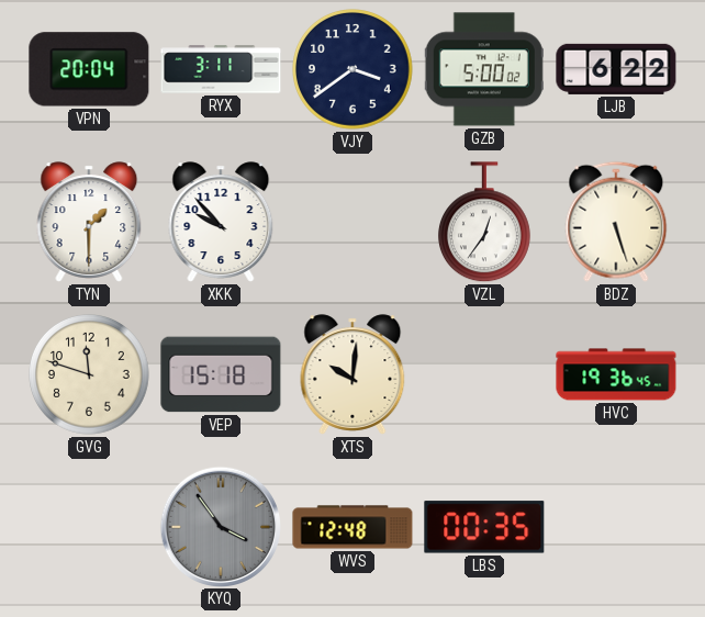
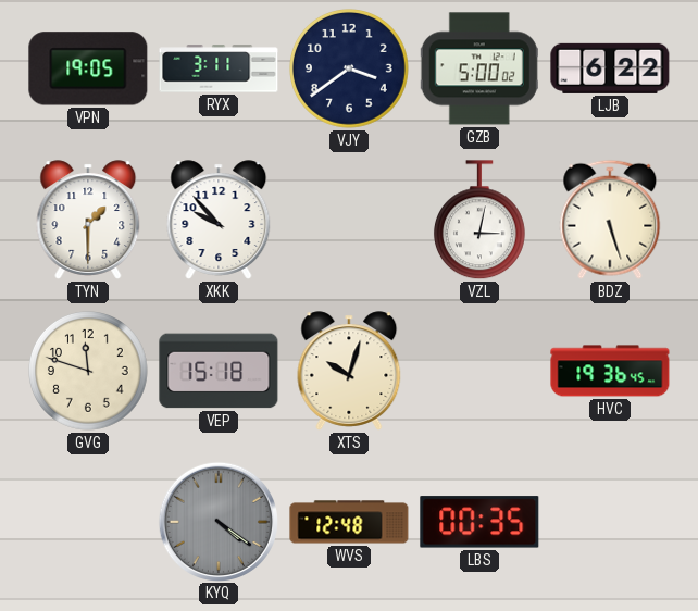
VPN: 20:04 -> 19:05 (88, 68)
VZL: 12:36 -> 3:02 (479, 221)
XTS: 10:01 -> 10:03 (349, 371)
KYQ: 3:54 -> 4:21 (217, 521)
